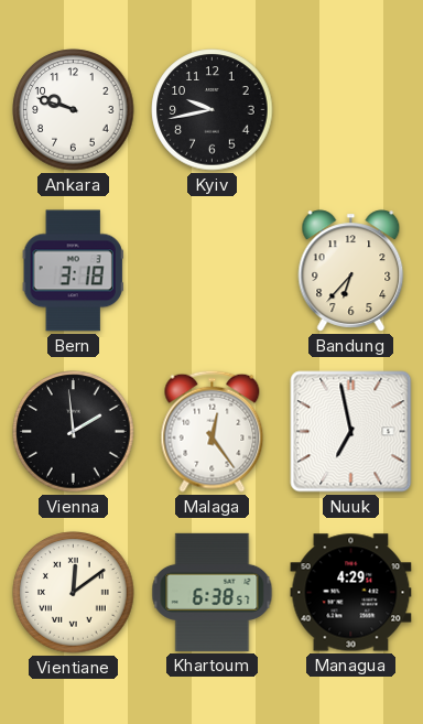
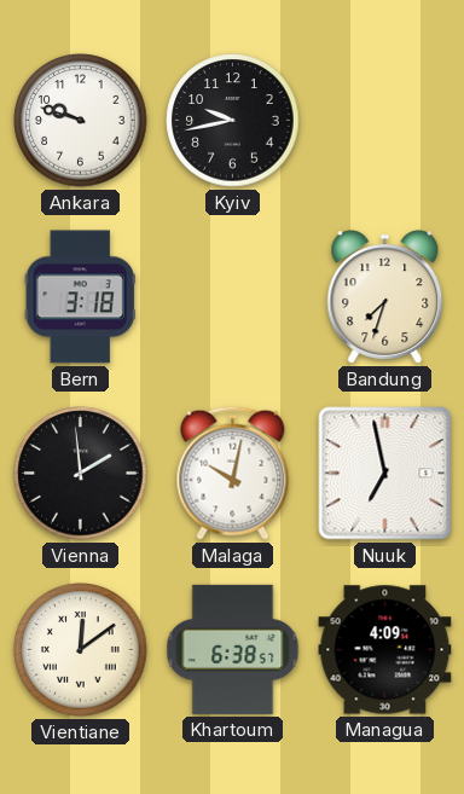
Bandung: 6:37 -> 7:33 (385, 297)
Malaga: 12:24 -> 10:02 (233, 473)
Managua: 4:29 -> 4:09 (385, 650)
